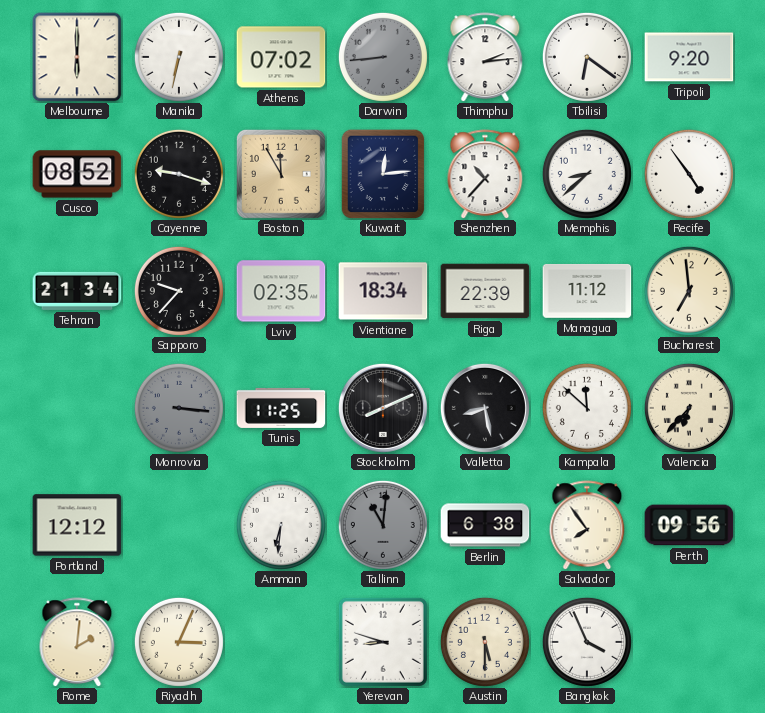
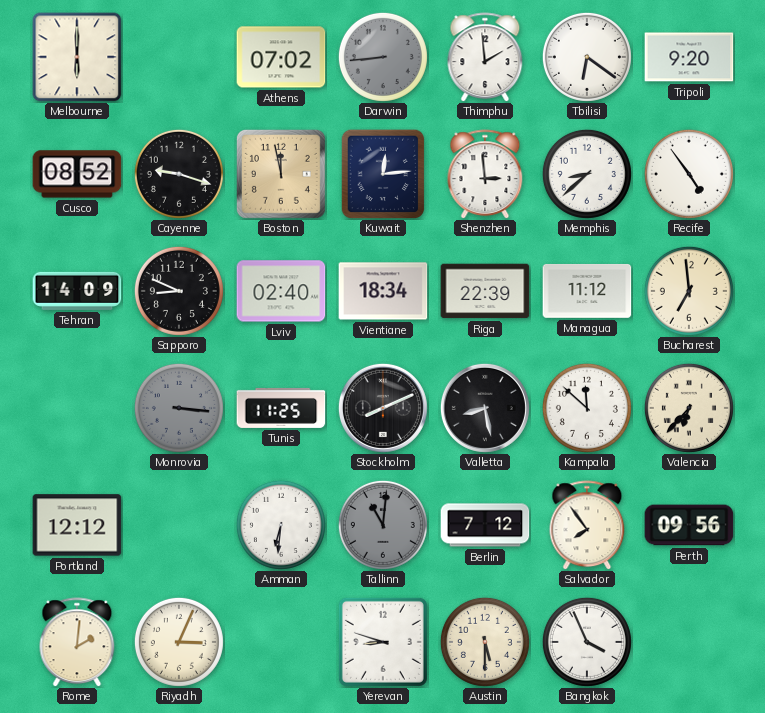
Manila: 6:32 -> none (179, 57)
Thimphu: 2:14 -> 1:59 (485, 57)
Boston: 11:55 -> 11:58 (281, 174)
Shenzhen: 10:37 -> 2:59 (485, 174)
Tehran: 21:34 -> 14:09 (77, 291)
Sapporo: 9:37 -> 8:49 (179, 291)
Lviv: 02:35 -> 02:40 (281, 291)
Berlin: 6:38 -> 7:12 (485, 525)
